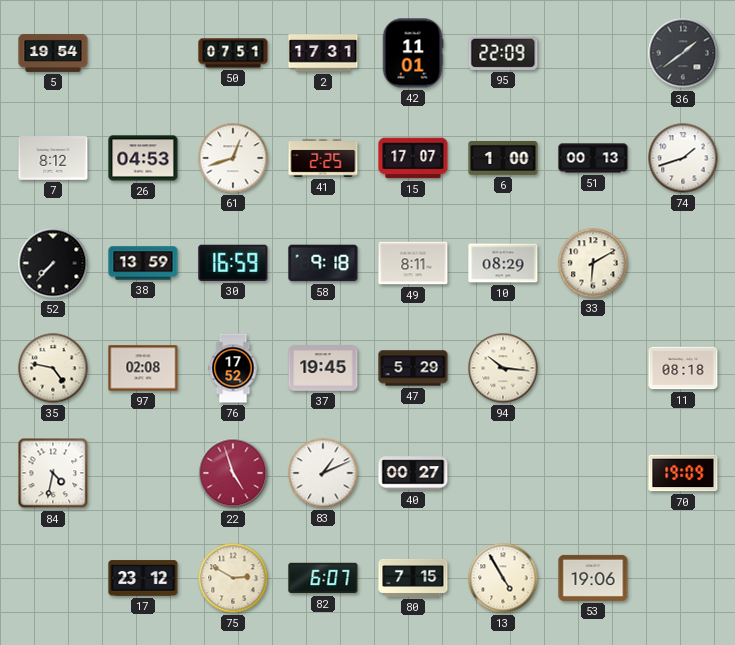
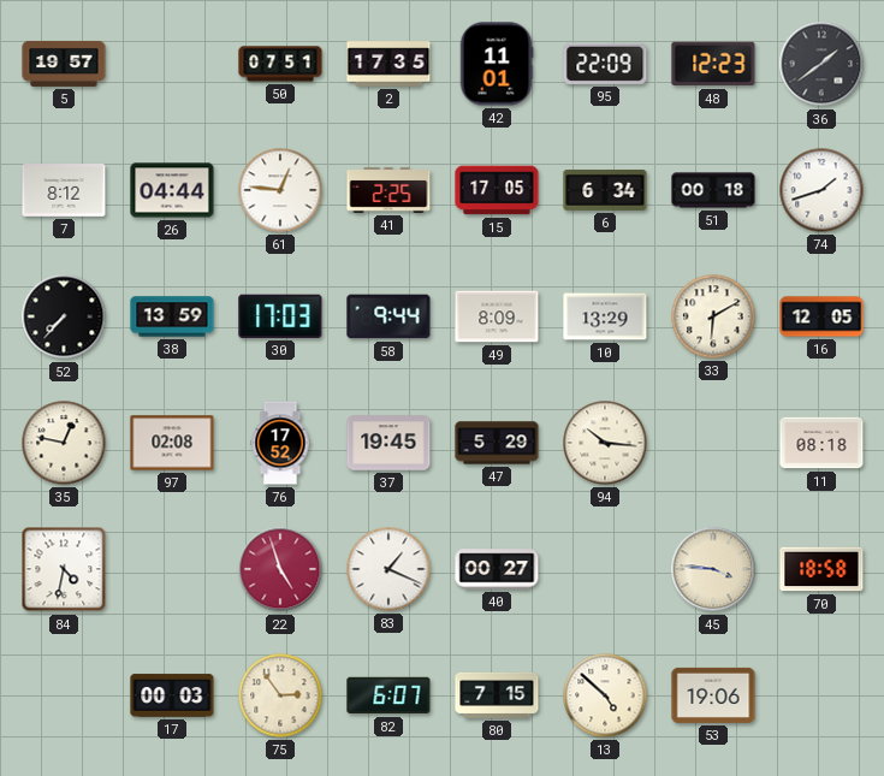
5: 19:54 -> 19:57 (64, 64)
2: 17:31 -> 17:35 (388, 64)
48: none -> 12:23 (713, 64)
26: 04:53 -> 04:44 (172, 190)
61: 12:42 -> 12:46 (280, 190)
15: 17:07 -> 17:05 (497, 190)
6: 1:00 -> 6:34 (605, 190)
51: 00:13 -> 00:18 (713, 190)
30: 16:59 -> 17:03 (280, 316)
58: 9:18 -> 9:44 (388, 316)
49: 8:11 -> 8:09 (497, 316)
10: 08:29 -> 13:29 (605, 316)
16: none -> 12:05 (821, 316)
35: 4:47 -> 12:47 (64, 443)
83: 1:11 -> 1:19 (388, 569)
45: none -> 3:46 (713, 569)
70: 19:09 -> 18:58 (821, 569)
17: 23:12 -> 00:03 (172, 695)
75: 2:50 -> 2:54 (280, 695)
13: 4:55 -> 4:52 (605, 695)
